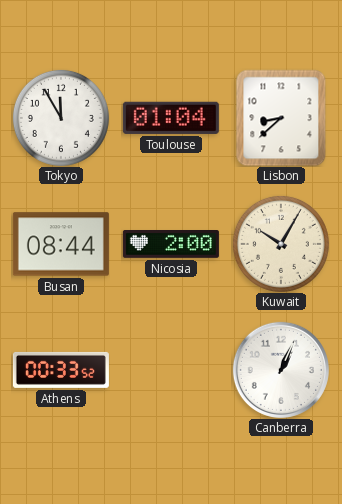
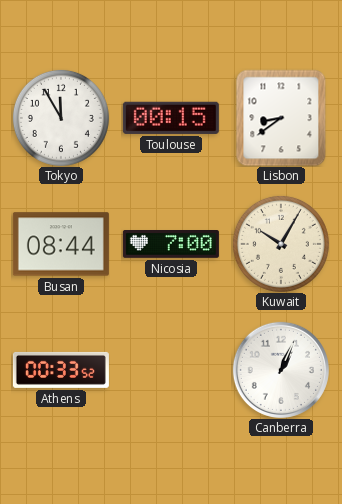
Toulouse: 01:04 -> 00:15 (171, 118)
Lisbon: 8:38 -> 8:39 (281, 118)
Nicosia: 2:00 -> 7:00 (171, 245)
